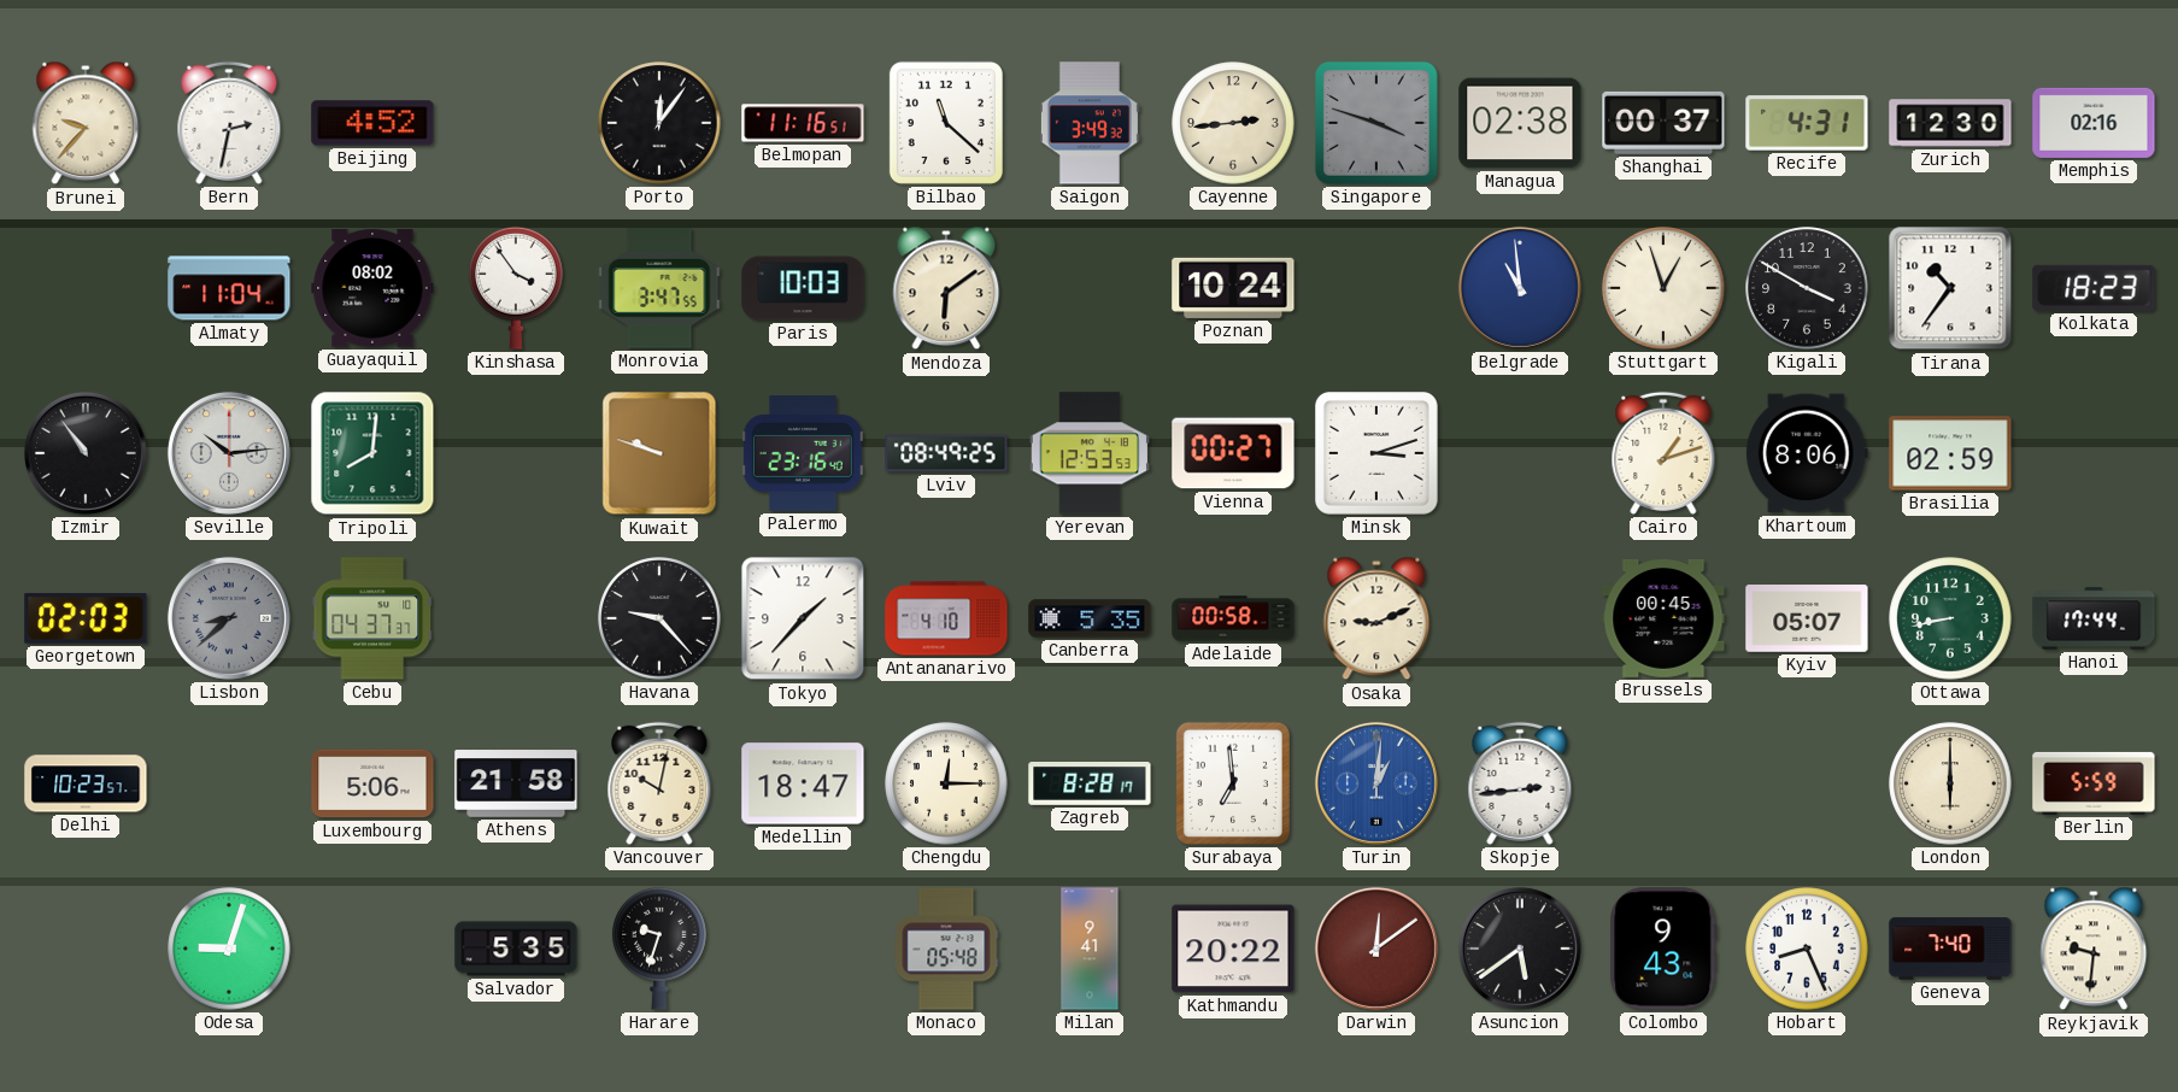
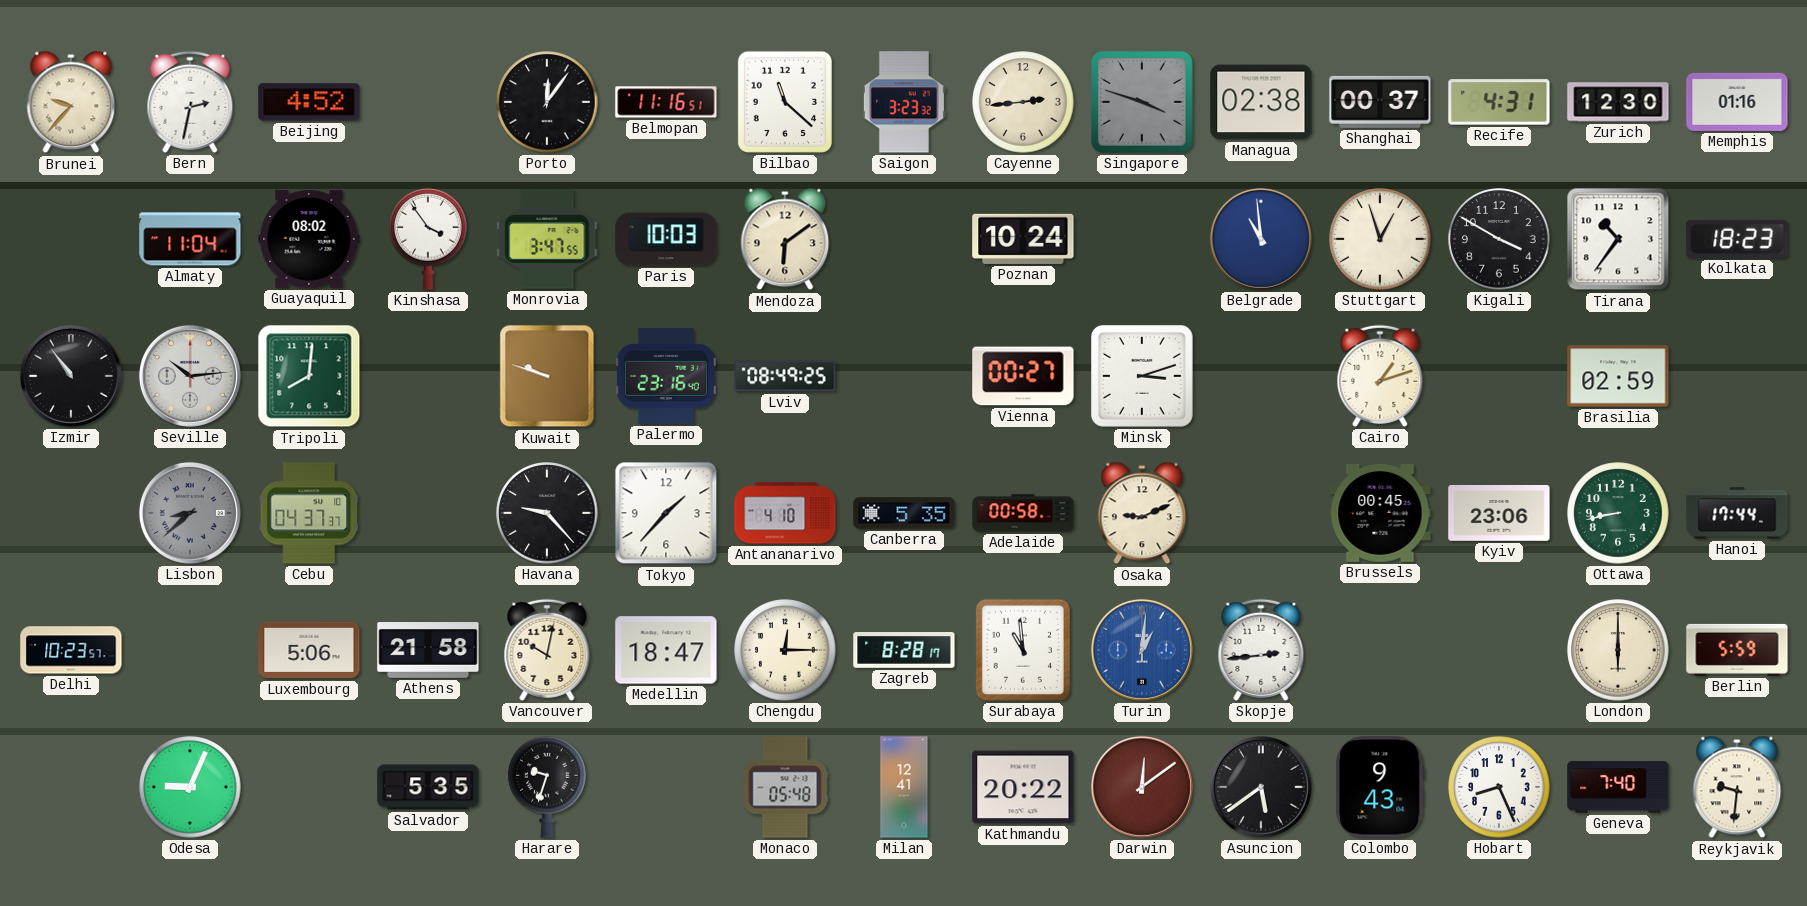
Saigon: 3:49 -> 3:23 (904, 102)
Memphis: 02:16 -> 01:16 (1737, 102)
Yerevan: 12:53 -> none (1088, 453)
Khartoum: 8:06 -> none (1807, 453)
Georgetown: 02:03 -> none (86, 618)
Kyiv: 05:07 -> 23:06 (1499, 514)
Surabaya: 6:59 -> 10:59 (1023, 650)
Odesa: 9:03 -> 9:04 (190, 787)
Milan: 9:41 -> 12:41 (904, 787)
